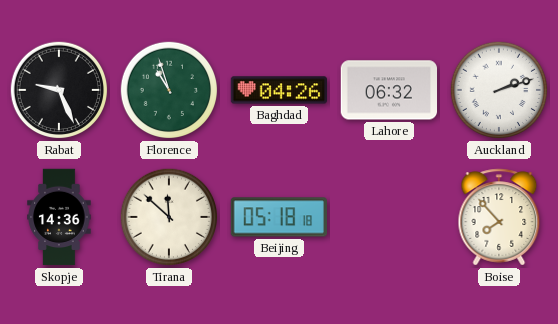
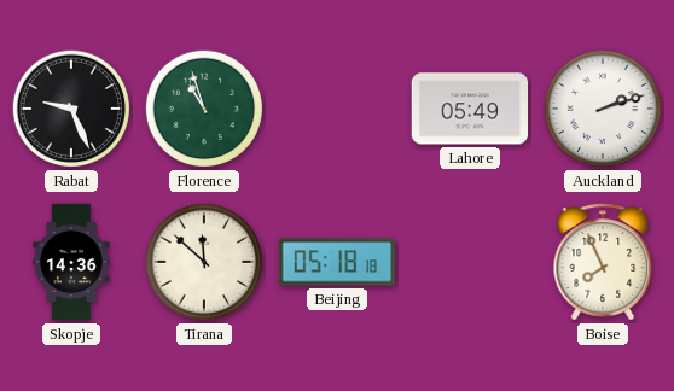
Baghdad: 04:26 -> none (279, 90)
Lahore: 06:32 -> 05:49 (470, 109)
Boise: 7:53 -> 7:56 (603, 262)
